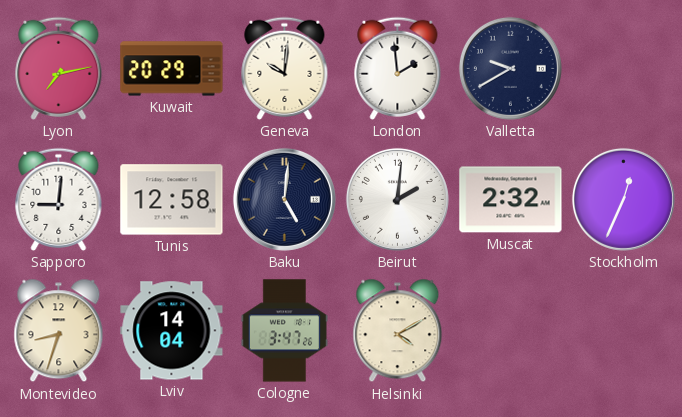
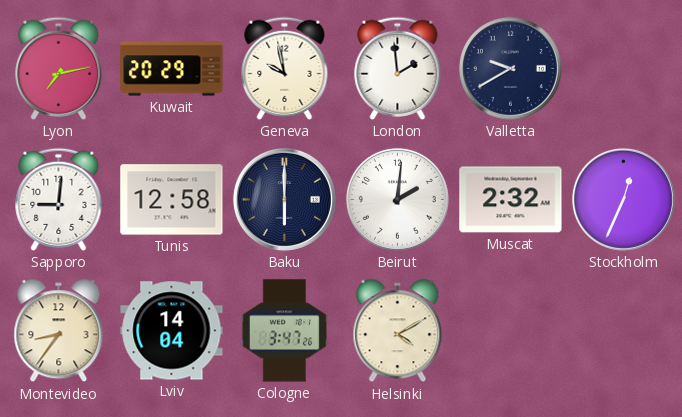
Geneva: 10:01 -> 9:58 (285, 68)
Baku: 5:01 -> 6:00 (284, 199)
Montevideo: 8:33 -> 8:36 (59, 331)
